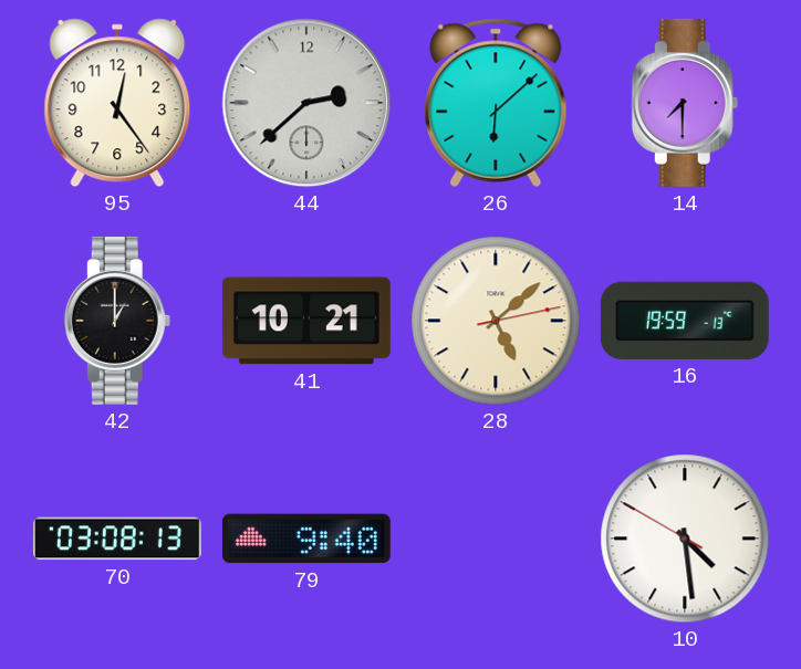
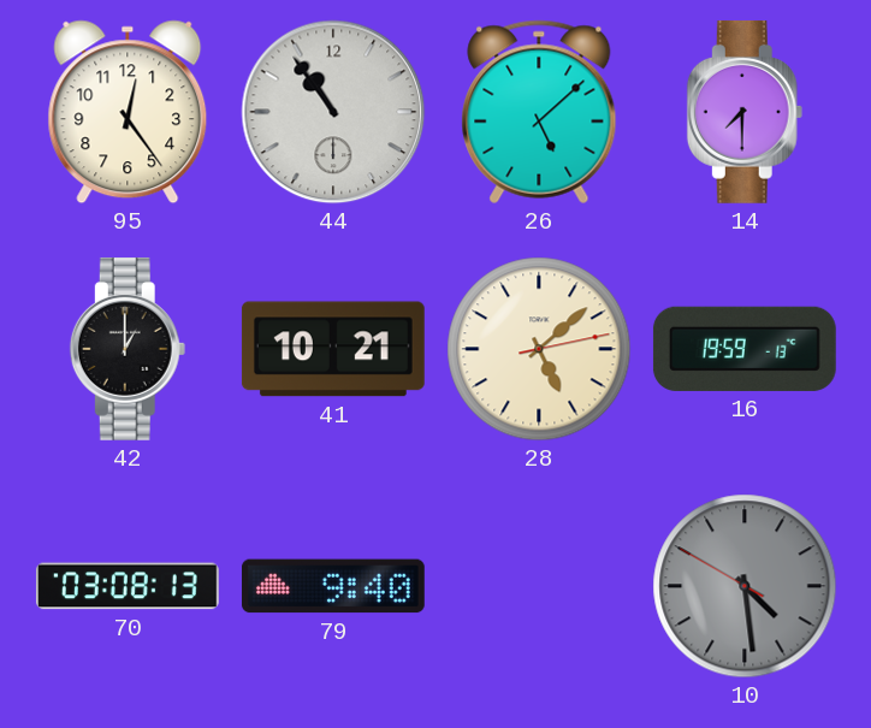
44: 2:38 -> 10:54 (333, 112)
26: 6:08 -> 5:08 (539, 112)
10 dial: white -> grey (745, 586)
